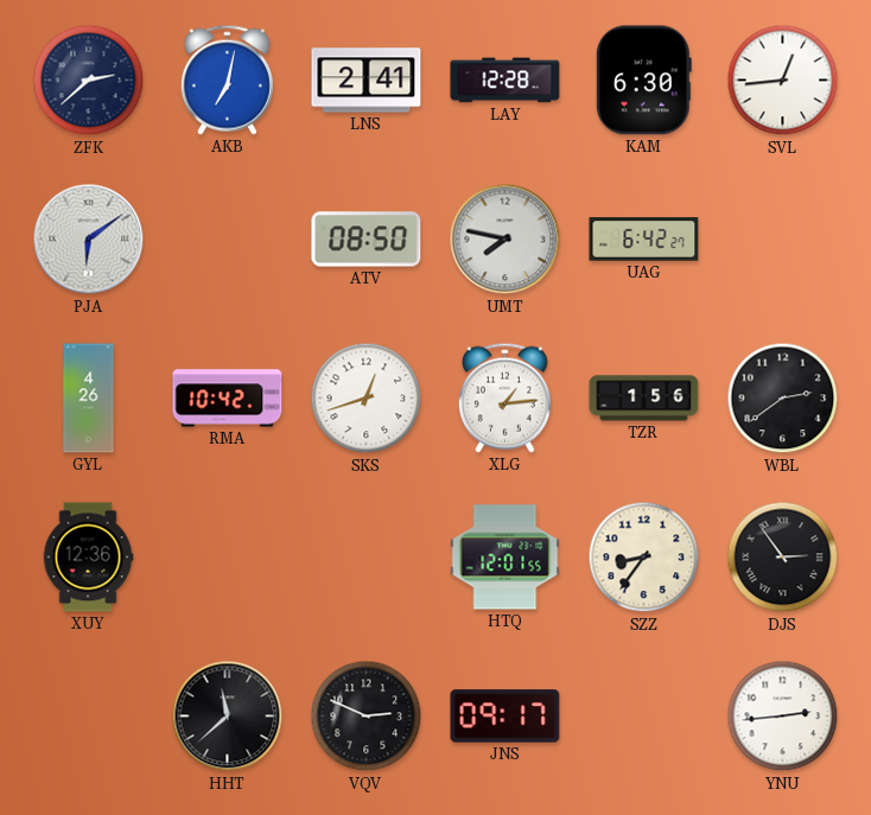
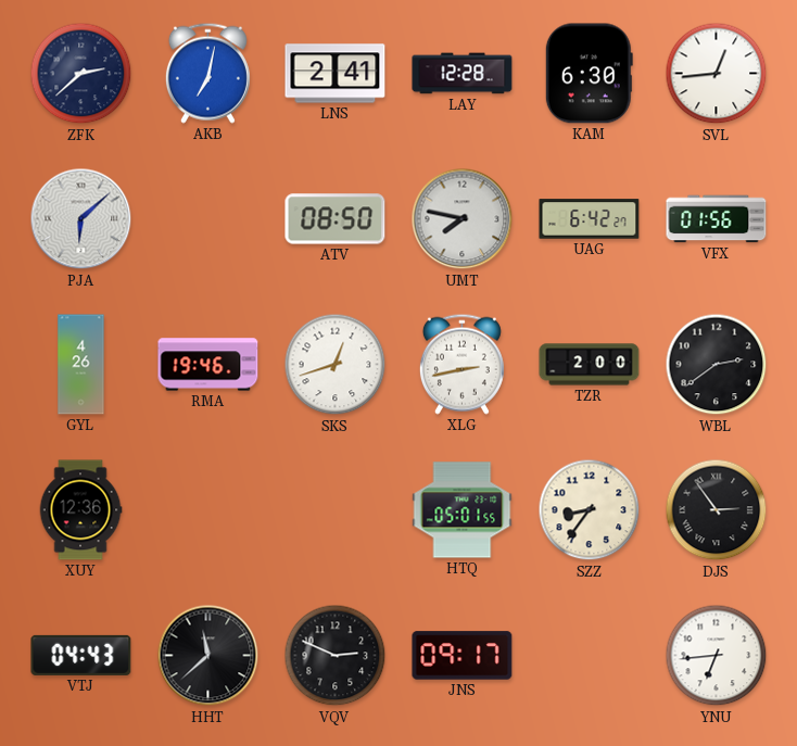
PJA: 6:09 -> 6:08 (81, 219)
VFX: none -> 01:56 (717, 219)
RMA: 10:42 -> 19:46 (208, 365)
XLG: 1:14 -> 2:43 (461, 364)
TZR: 1:56 -> 2:00 (590, 365)
HTQ: 12:01 -> 05:01 (463, 510)
VTJ: none -> 04:43 (81, 655)
YNU: 2:44 -> 6:44 (717, 656)
